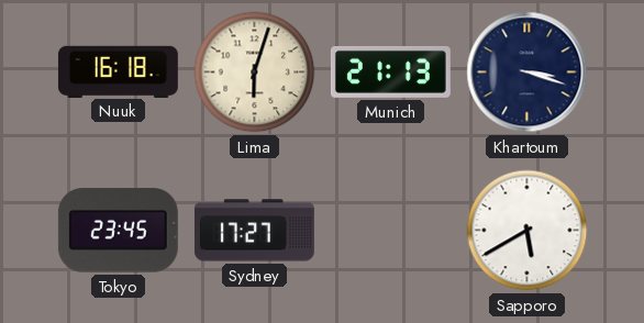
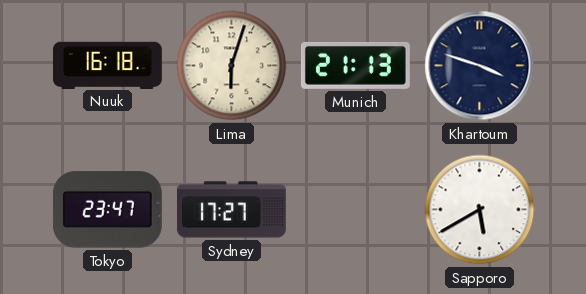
Khartoum: 3:18 -> 3:48 (480, 66)
Tokyo: 23:45 -> 23:47 (107, 210)
